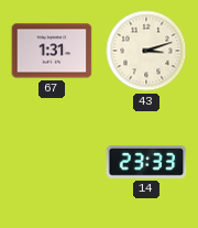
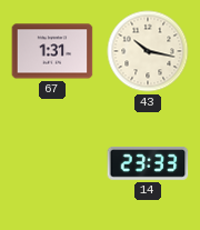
43: 3:12 -> 10:17 (148, 51)
